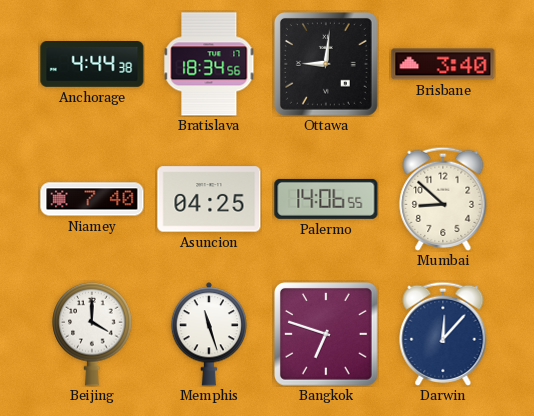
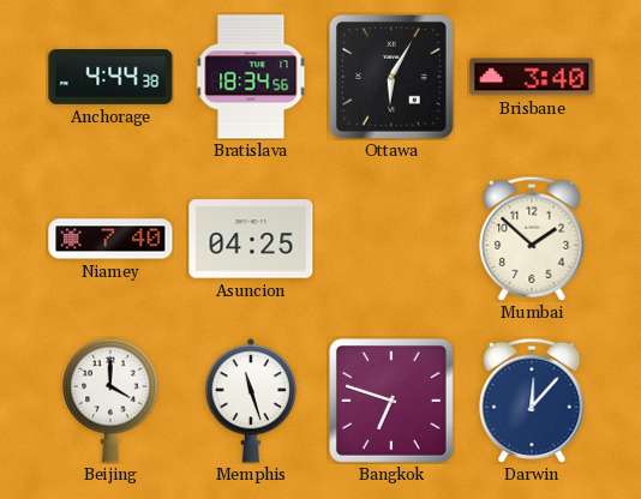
Ottawa: 9:01 -> 6:05 (393, 78)
Palermo: 14:06 -> none (326, 199)
Mumbai: 8:52 -> 1:52 (532, 239)
